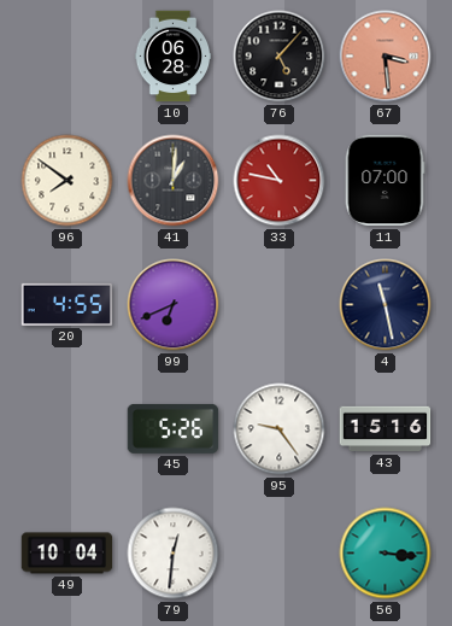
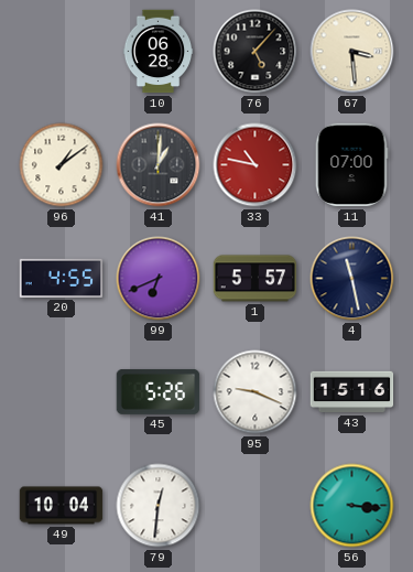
67 dial: salmon -> cream (352, 52)
96: 7:51 -> 1:09 (62, 165)
1: none -> 5:57 (256, 279)
95: 9:24 -> 9:19 (256, 392)
